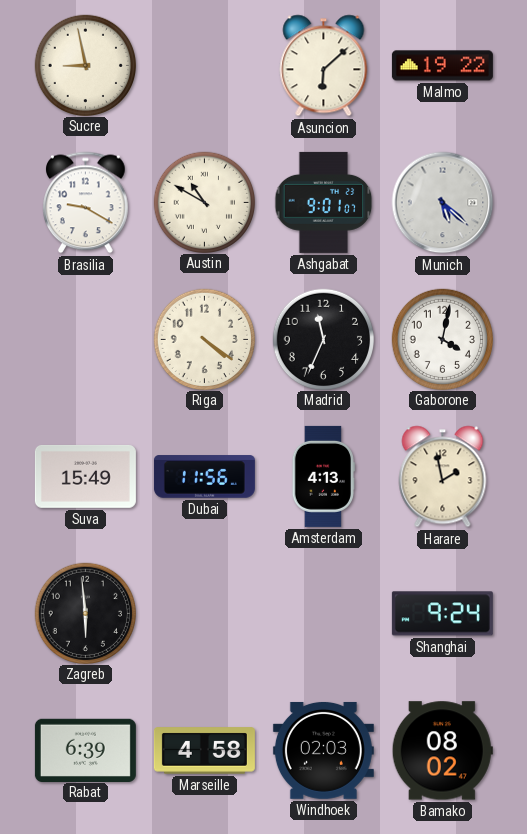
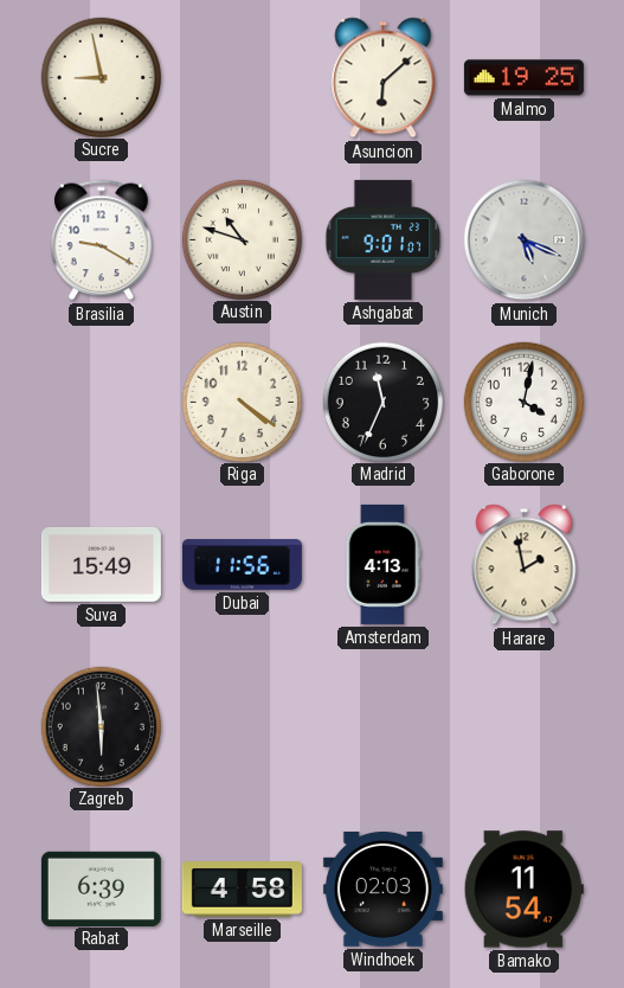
Malmo: 19:22 -> 19:25 (523, 78)
Austin: 10:50 -> 10:48 (242, 239)
Munich: 5:22 -> 5:19 (525, 240)
Shanghai: 9:24 -> none (442, 614)
Bamako: 08:02 -> 11:54 (523, 890)
